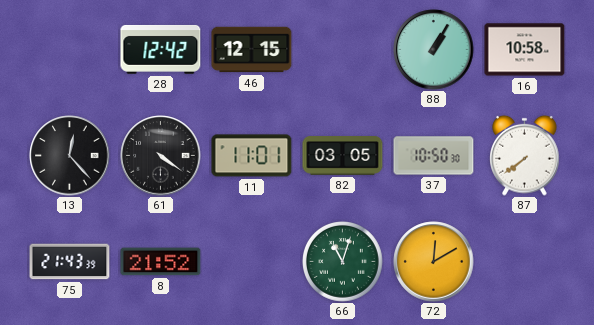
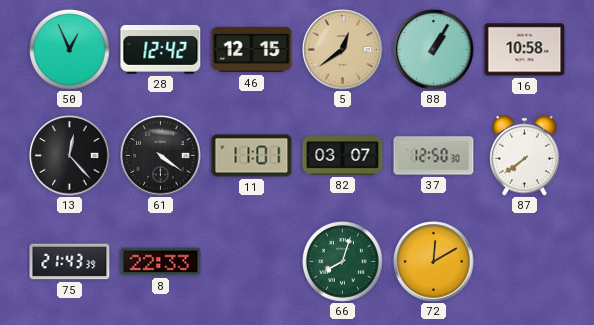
50: none -> 12:56 (70, 50)
5: none -> 12:39 (343, 50)
82: 03:05 -> 03:07 (343, 156)
37: 10:50 -> 12:50 (434, 156)
8: 21:52 -> 22:33 (161, 262)
66: 11:03 -> 8:03 (343, 262)
